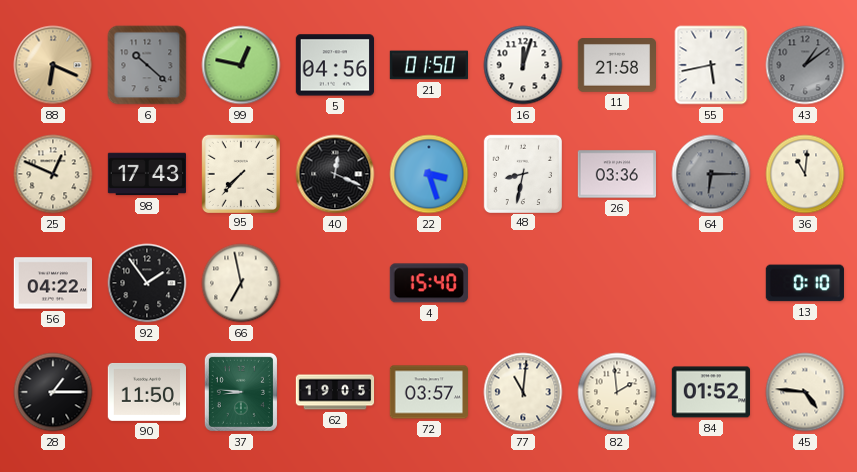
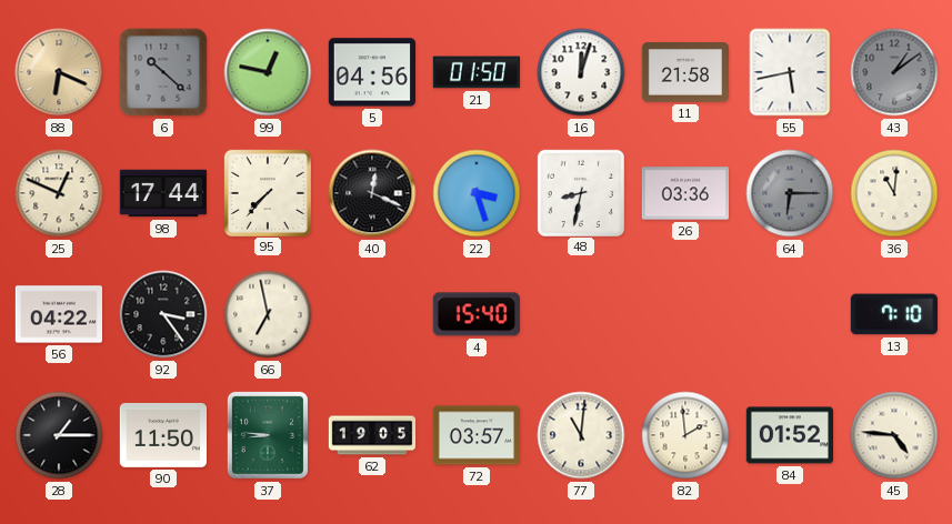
98: 17:43 -> 17:44 (162, 193)
92: 1:54 -> 3:24 (163, 314)
13: 0:10 -> 7:10 (894, 314)
